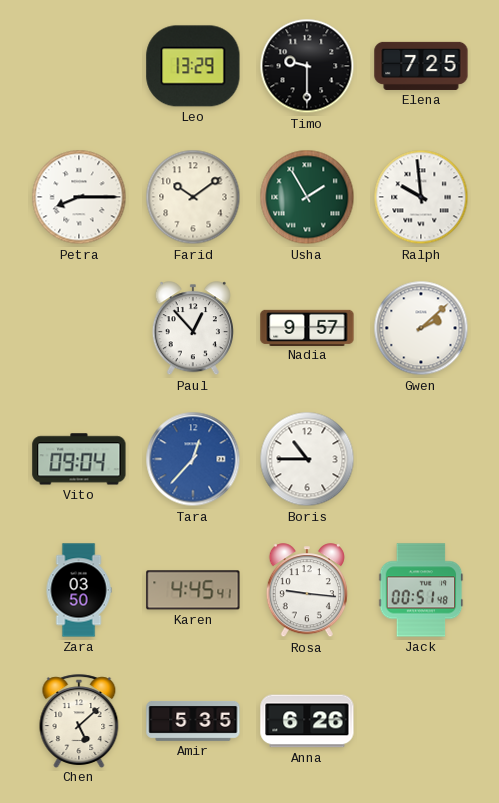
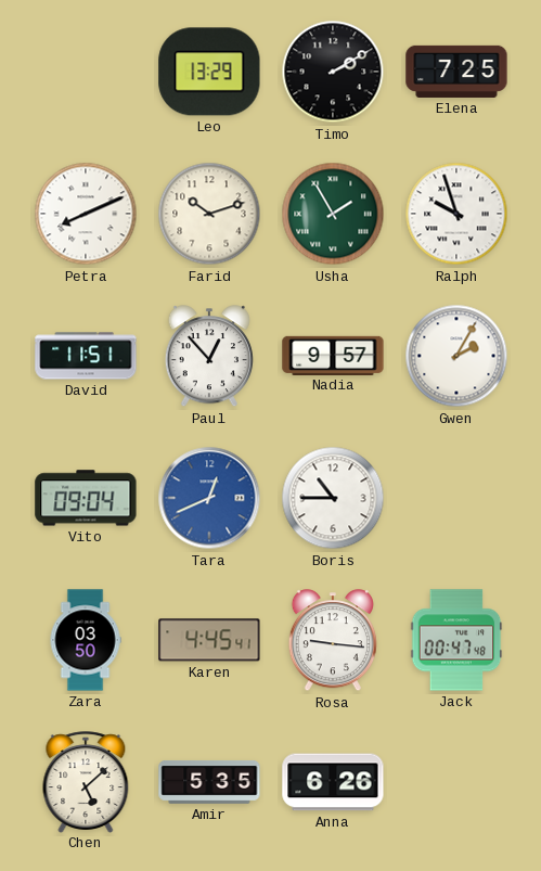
Timo: 9:30 -> 2:10 (333, 72)
Petra: 8:15 -> 8:11 (86, 214)
Farid: 10:09 -> 10:12 (209, 214)
Ralph: 9:59 -> 9:57 (456, 214)
David: none -> 11:51 (86, 356)
Gwen: 2:08 -> 2:05 (456, 356)
Tara: 12:37 -> 12:41 (209, 498)
Jack: 00:51 -> 00:47 (456, 640)
